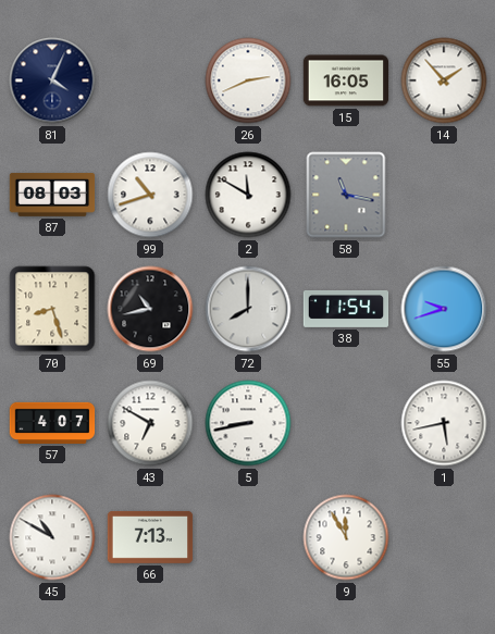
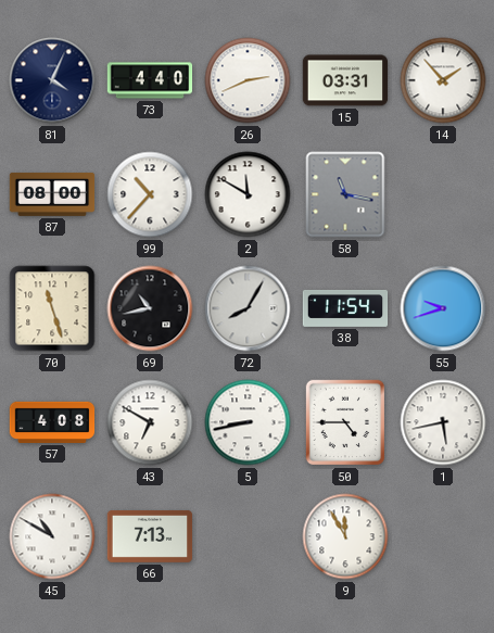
73: none -> 4:40 (150, 80)
15: 16:05 -> 03:31 (345, 80)
87: 08:03 -> 08:00 (52, 194)
99: 10:42 -> 10:37 (150, 194)
70: 8:27 -> 11:27 (52, 308)
72: 8:00 -> 8:05 (248, 308)
57: 4:07 -> 4:08 (52, 422)
50: none -> 4:45 (344, 422)
